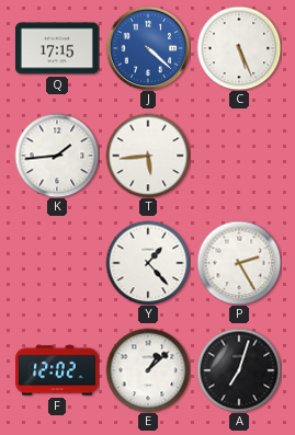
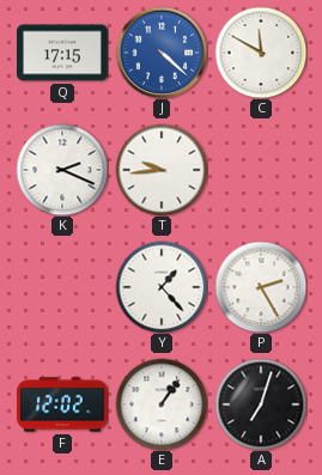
C: 5:26 -> 11:50 (261, 53)
K: 1:44 -> 2:19 (62, 170)
T: 5:44 -> 9:44 (162, 170)
E: 1:08 -> 1:06 (162, 404)
